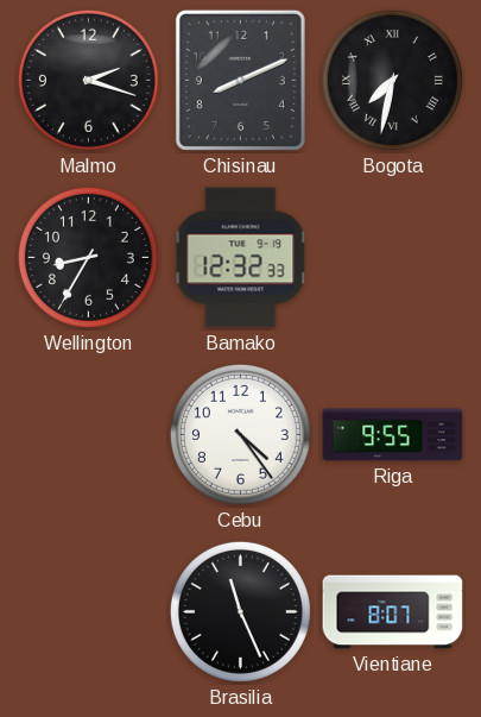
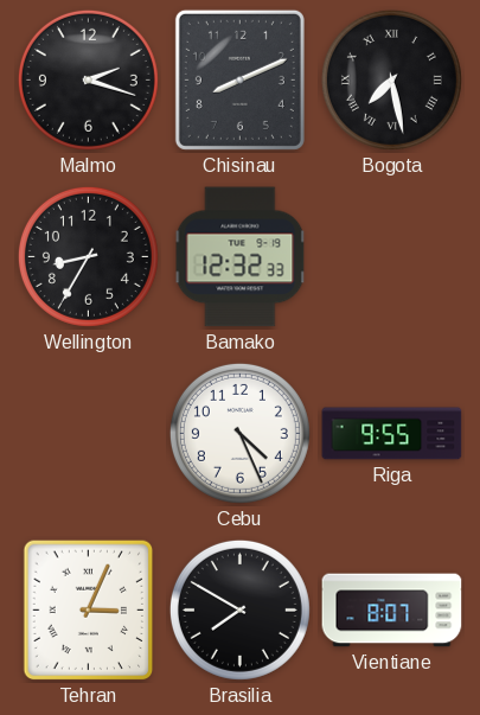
Bogota: 7:32 -> 7:28 (391, 79)
Cebu: 4:24 -> 4:26 (239, 433)
Tehran: none -> 3:04 (89, 611)
Brasilia: 11:26 -> 7:50 (239, 609)
